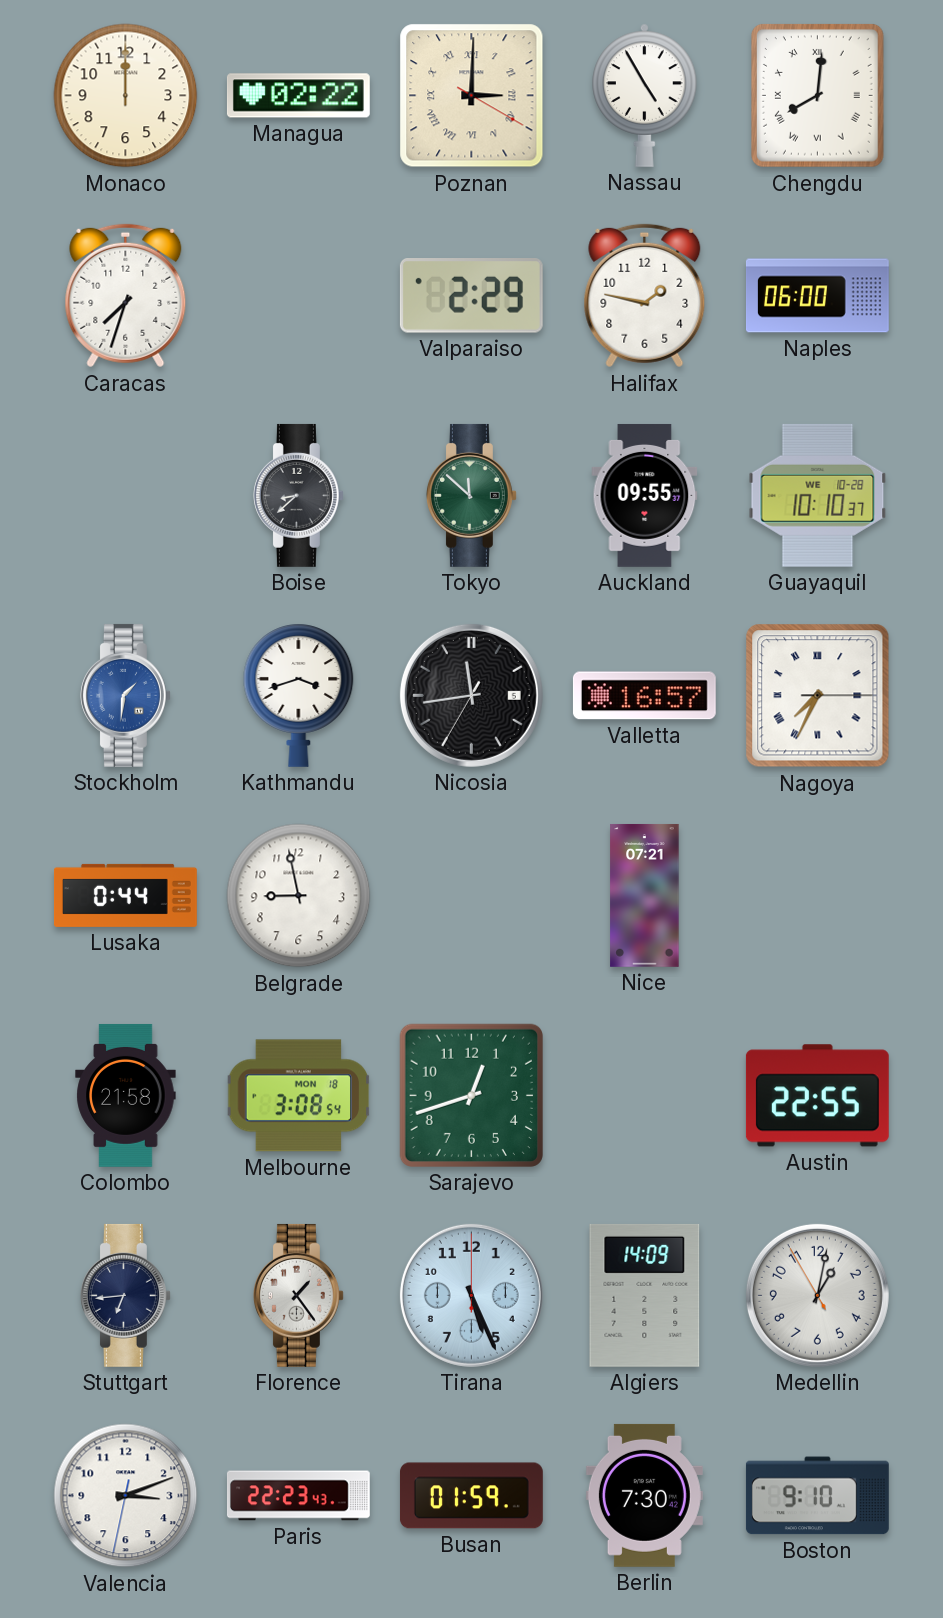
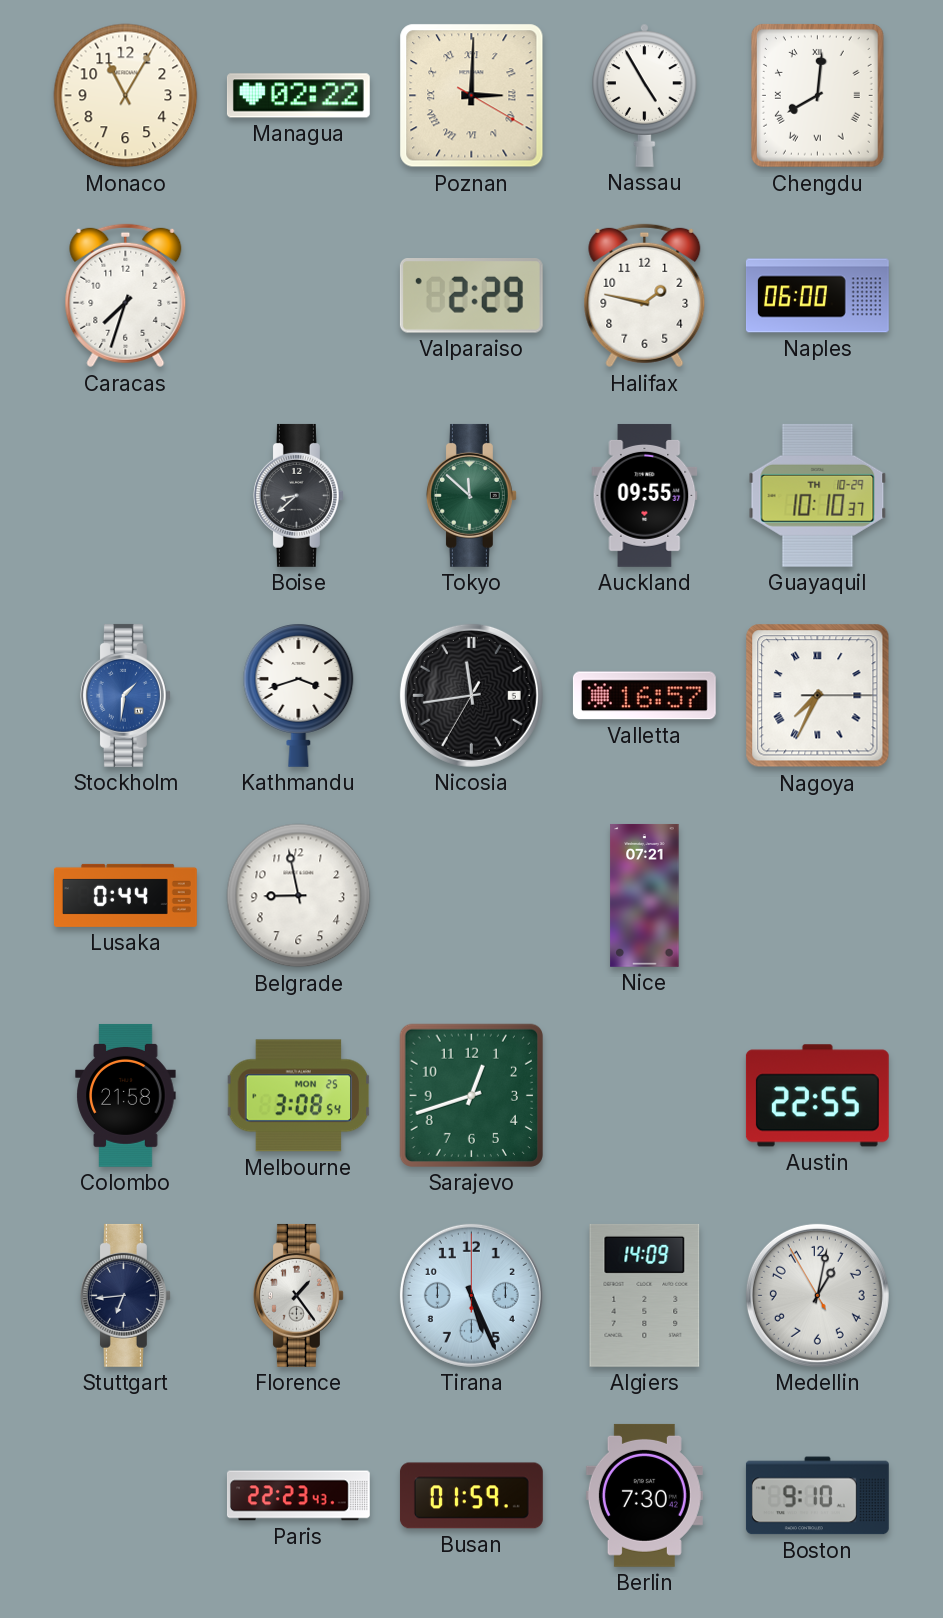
Monaco: 12:00 -> 11:05 (126, 96)
Guayaquil date: WE 10-28 -> TH 10-29 (818, 495)
Melbourne date: MON 18 -> MON 25 (299, 1096)
Valencia: 3:11 -> none (126, 1496)
